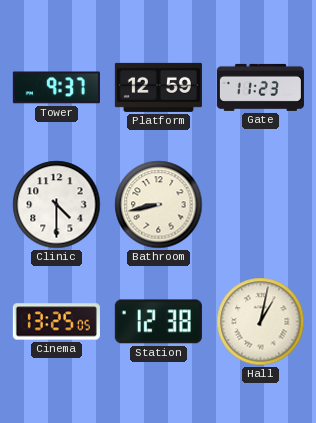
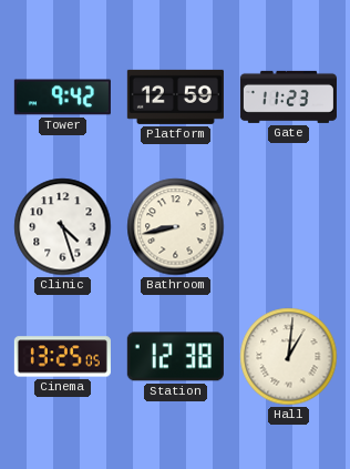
Tower: 9:37 -> 9:42 (62, 98)
Clinic: 4:30 -> 4:27 (63, 227)
Hall: 1:02 -> 1:01 (289, 357)
